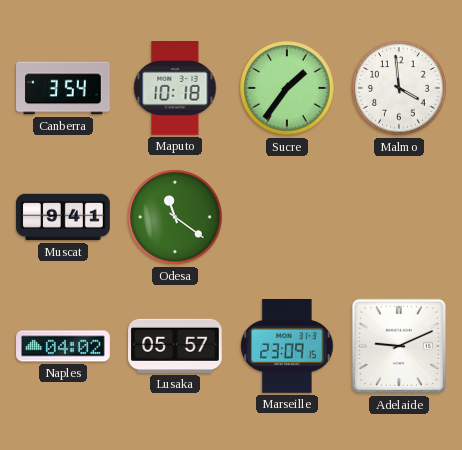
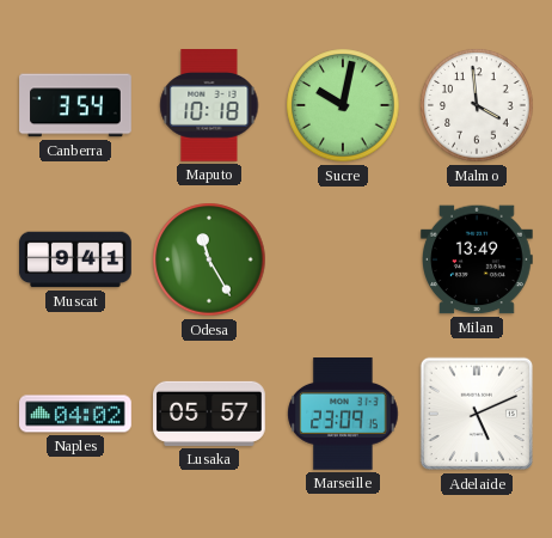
Sucre: 1:36 -> 10:02 (343, 105)
Odesa: 11:21 -> 11:25 (209, 259)
Milan: none -> 13:49 (478, 259)
Adelaide: 9:11 -> 5:11 (477, 414)
